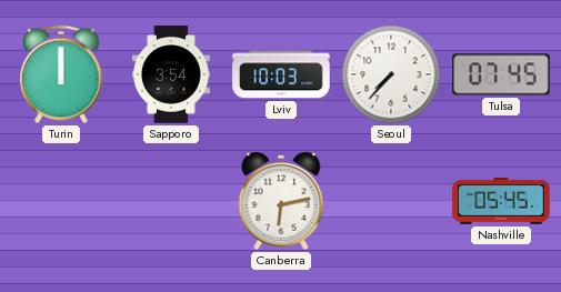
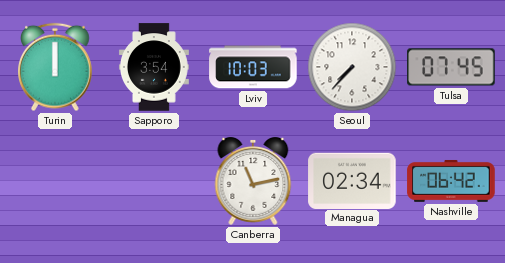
Canberra: 6:13 -> 11:13 (253, 181)
Managua: none -> 02:34 (352, 180)
Nashville: 05:45 -> 06:42 (451, 181)
